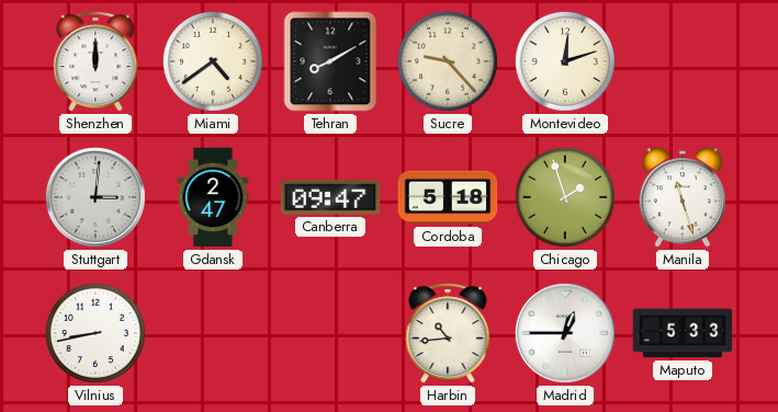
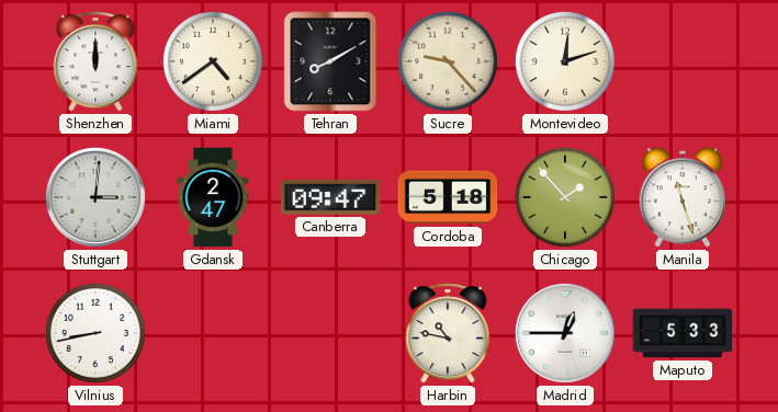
Chicago: 1:57 -> 1:53 (565, 197)
Harbin: 10:44 -> 10:47 (448, 333)
